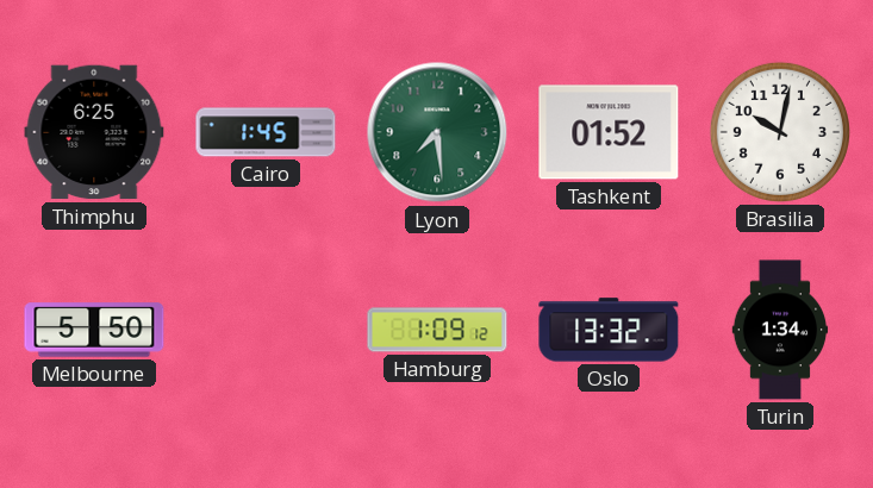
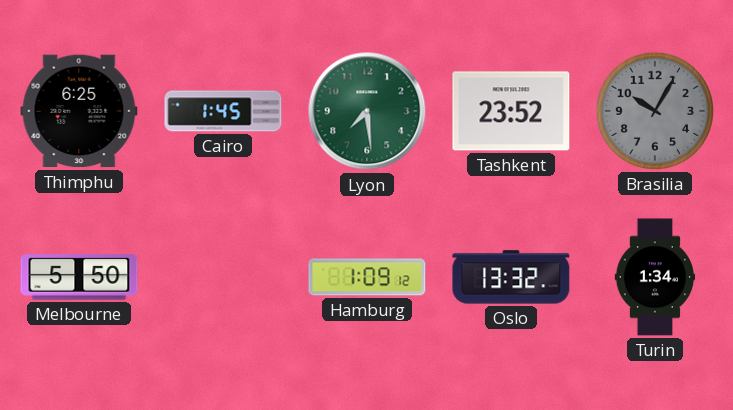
Tashkent: 01:52 -> 23:52 (511, 111)
Brasilia: 10:02 -> 10:05 (655, 111)
Brasilia dial: white -> grey (655, 111)
